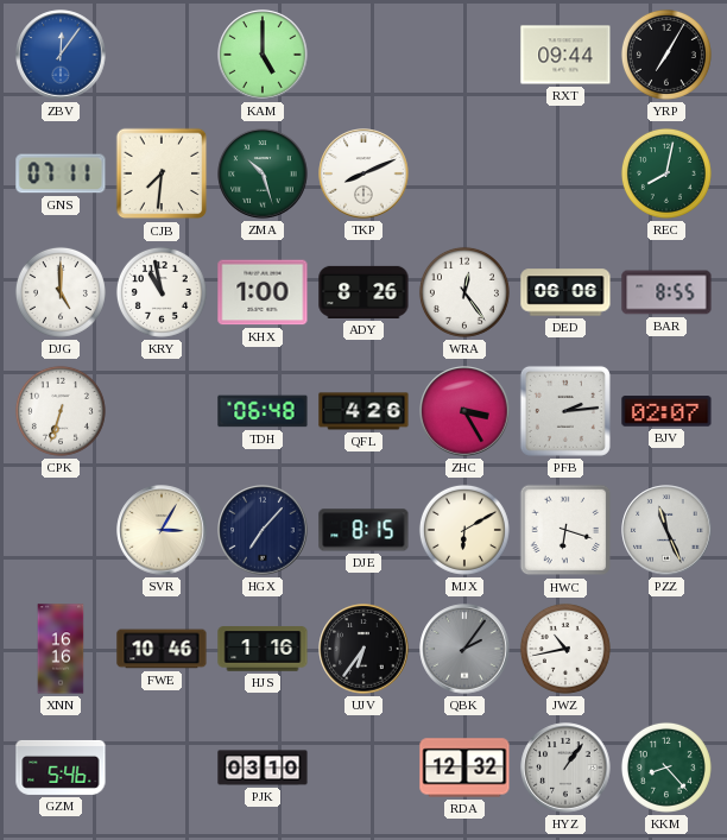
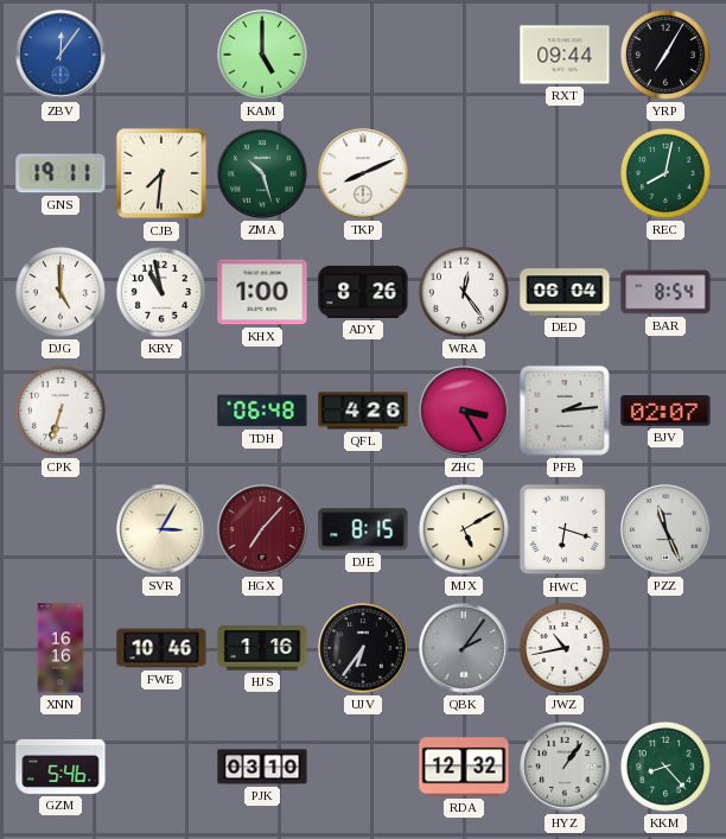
GNS: 07:11 -> 19:11 (60, 173)
DED: 06:06 -> 06:04 (565, 292)
BAR: 8:55 -> 8:54 (665, 292)
HGX dial: navy -> burgundy (262, 529)
MJX: 6:10 -> 5:10 (464, 529)
